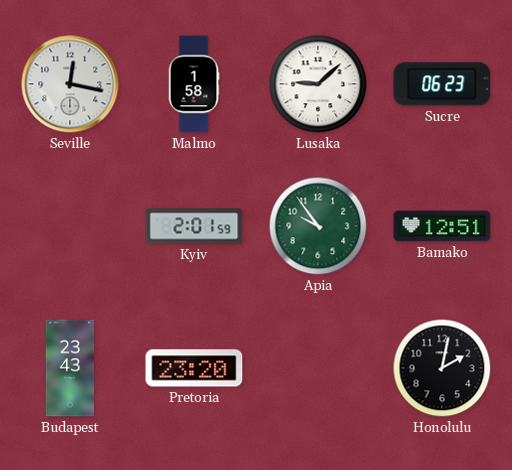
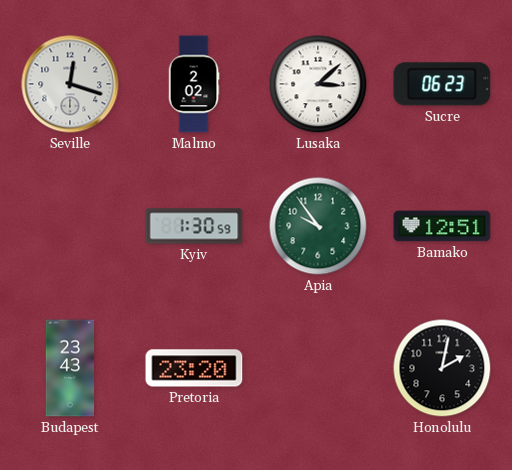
Seville: 12:17 -> 12:18 (70, 84)
Malmo: 1:58 -> 2:02 (194, 84)
Lusaka: 9:08 -> 3:08 (318, 84)
Kyiv: 2:01 -> 1:30 (194, 226)
